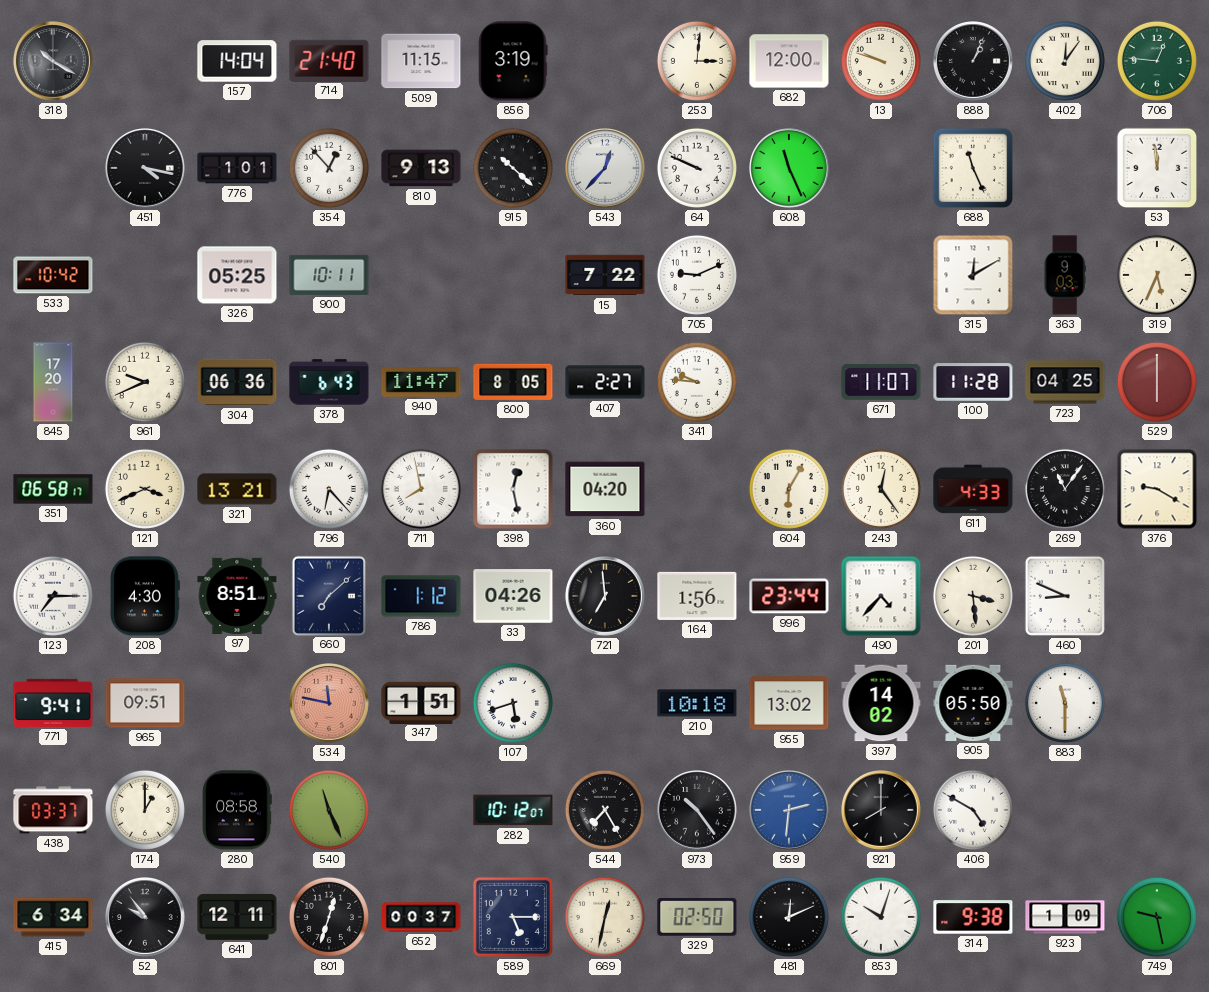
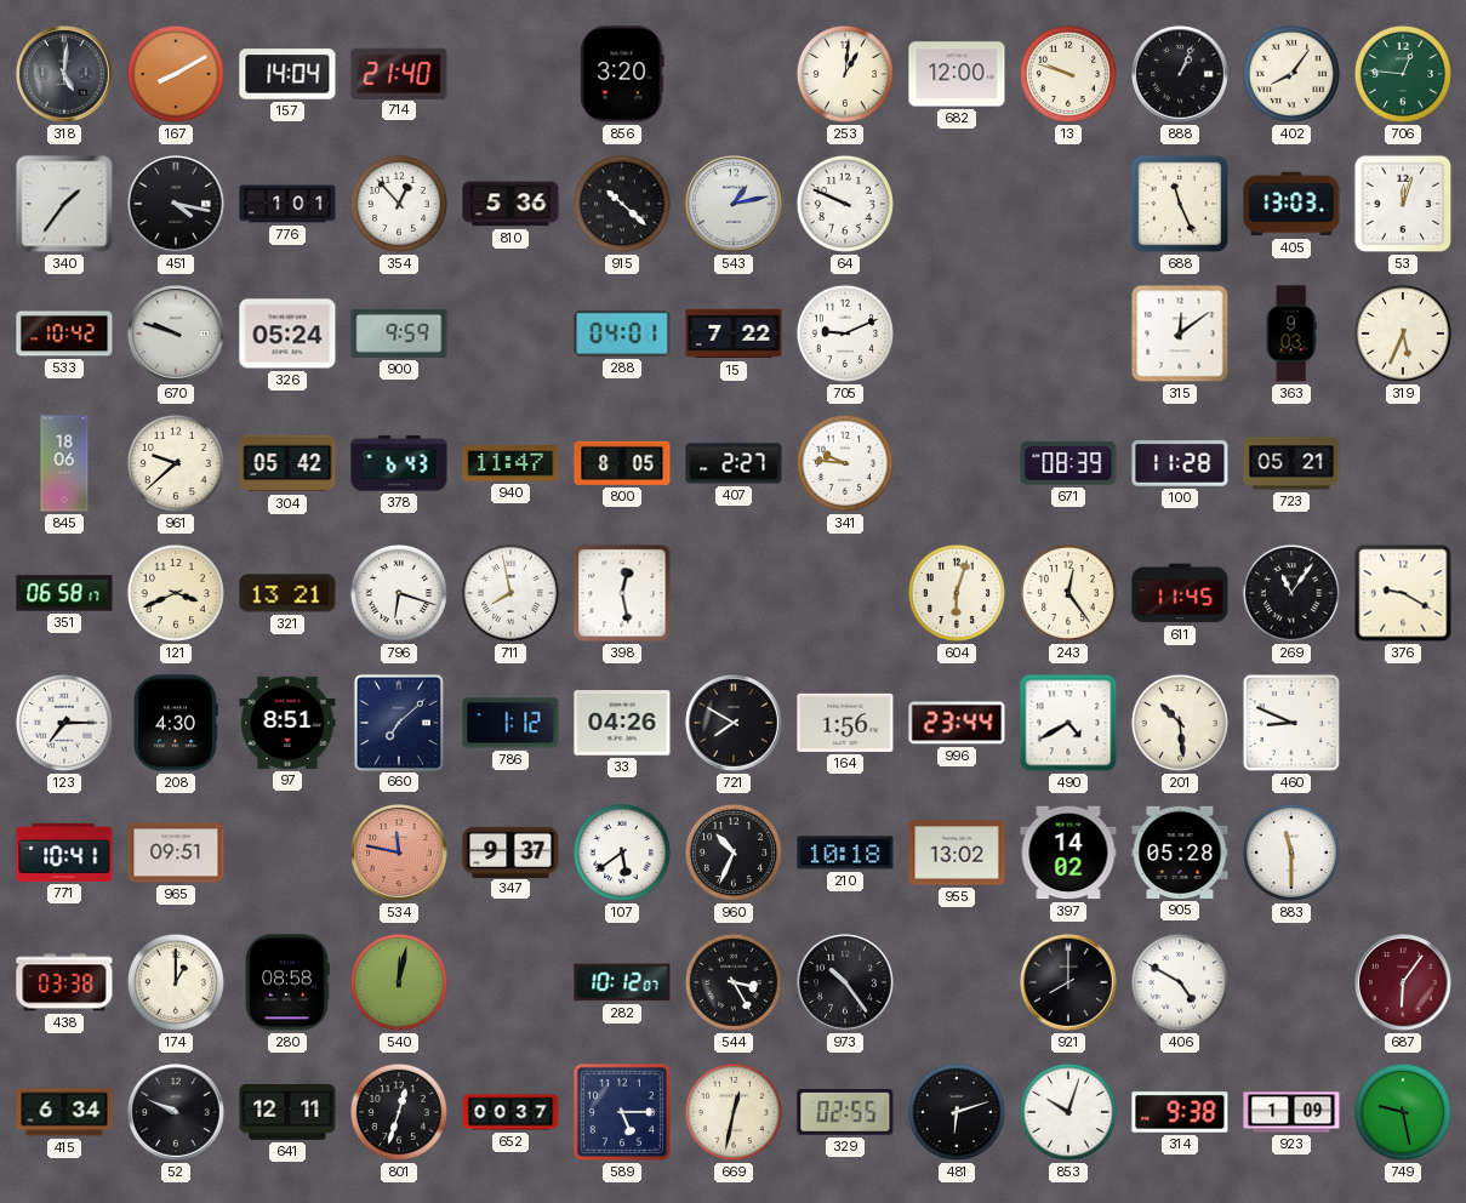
318: 10:20 -> 5:01 (65, 75)
167: none -> 8:10 (176, 74)
509: 11:15 -> none (421, 61)
856: 3:19 -> 3:20 (622, 74)
253: 3:01 -> 1:01 (845, 74)
402: 12:06 -> 8:06 (1291, 74)
340: none -> 1:36 (64, 204)
810: 9:13 -> 5:36 (510, 204)
543: 12:37 -> 1:13 (735, 205)
608: 11:26 -> none (790, 169)
405: none -> 13:03 (1291, 204)
53: 11:59 -> 12:03 (1403, 204)
670: none -> 9:48 (177, 335)
326: 05:25 -> 05:24 (287, 333)
900: 10:11 -> 9:59 (399, 333)
288: none -> 04:01 (622, 333)
315: 12:10 -> 12:09 (1180, 333)
845: 17:20 -> 18:06 (64, 463)
961: 9:41 -> 9:38 (176, 463)
304: 06:36 -> 05:42 (287, 463)
671: 11:07 -> 08:39 (1068, 463)
723: 04:25 -> 05:21 (1291, 463)
529: 6:00 -> none (1157, 382)
796: 6:23 -> 6:18 (399, 593)
360: 04:20 -> none (605, 489)
604: 6:05 -> 6:03 (957, 593)
611: 4:33 -> 11:45 (1180, 593)
721: 6:59 -> 7:50 (735, 724)
490: 4:37 -> 4:40 (1068, 723)
201: 3:29 -> 10:29 (1180, 723)
771: 9:41 -> 10:41 (64, 853)
347: 1:51 -> 9:37 (510, 851)
107: 5:42 -> 5:39 (622, 853)
960: none -> 10:34 (734, 853)
905: 05:50 -> 05:28 (1180, 853)
438: 03:37 -> 03:38 (64, 982)
540: 11:26 -> 12:02 (399, 982)
544: 7:25 -> 3:25 (734, 982)
959: 2:31 -> none (790, 811)
687: none -> 6:06 (1404, 984)
52: 9:54 -> 9:49 (177, 1113)
329: 02:50 -> 02:55 (845, 1113)
481: 12:11 -> 6:12 (957, 1112)
